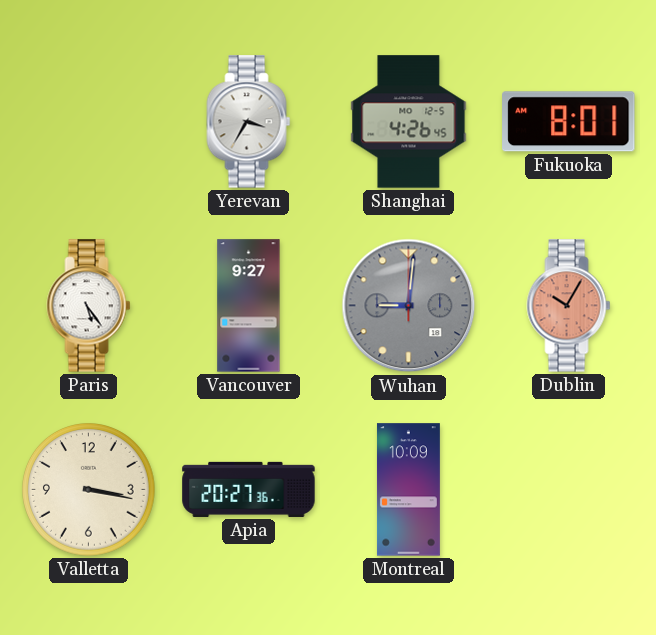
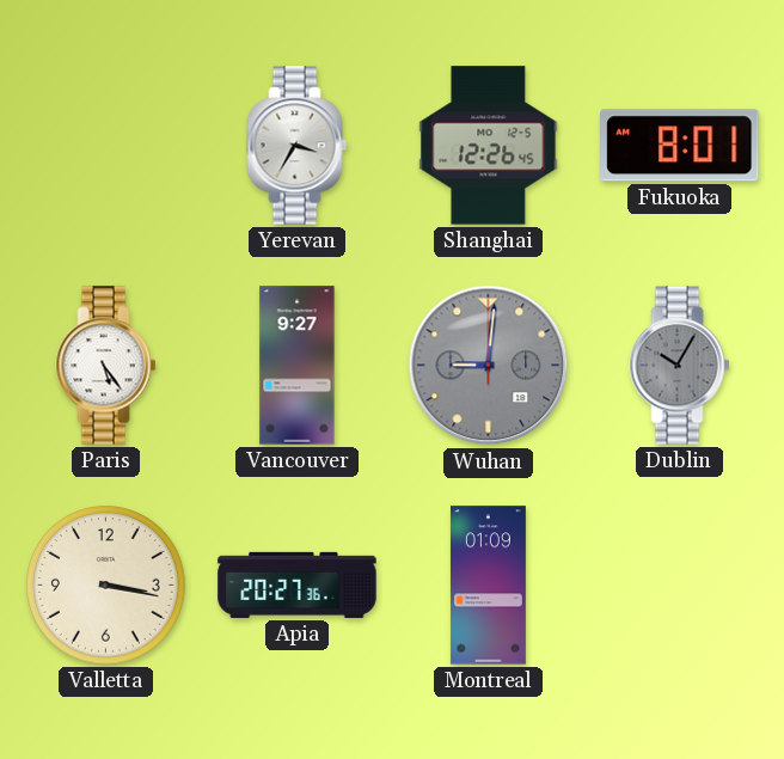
Shanghai: 4:26 -> 12:26 (489, 146)
Dublin dial: salmon -> grey (680, 366)
Montreal: 10:09 -> 01:09 (488, 586)
